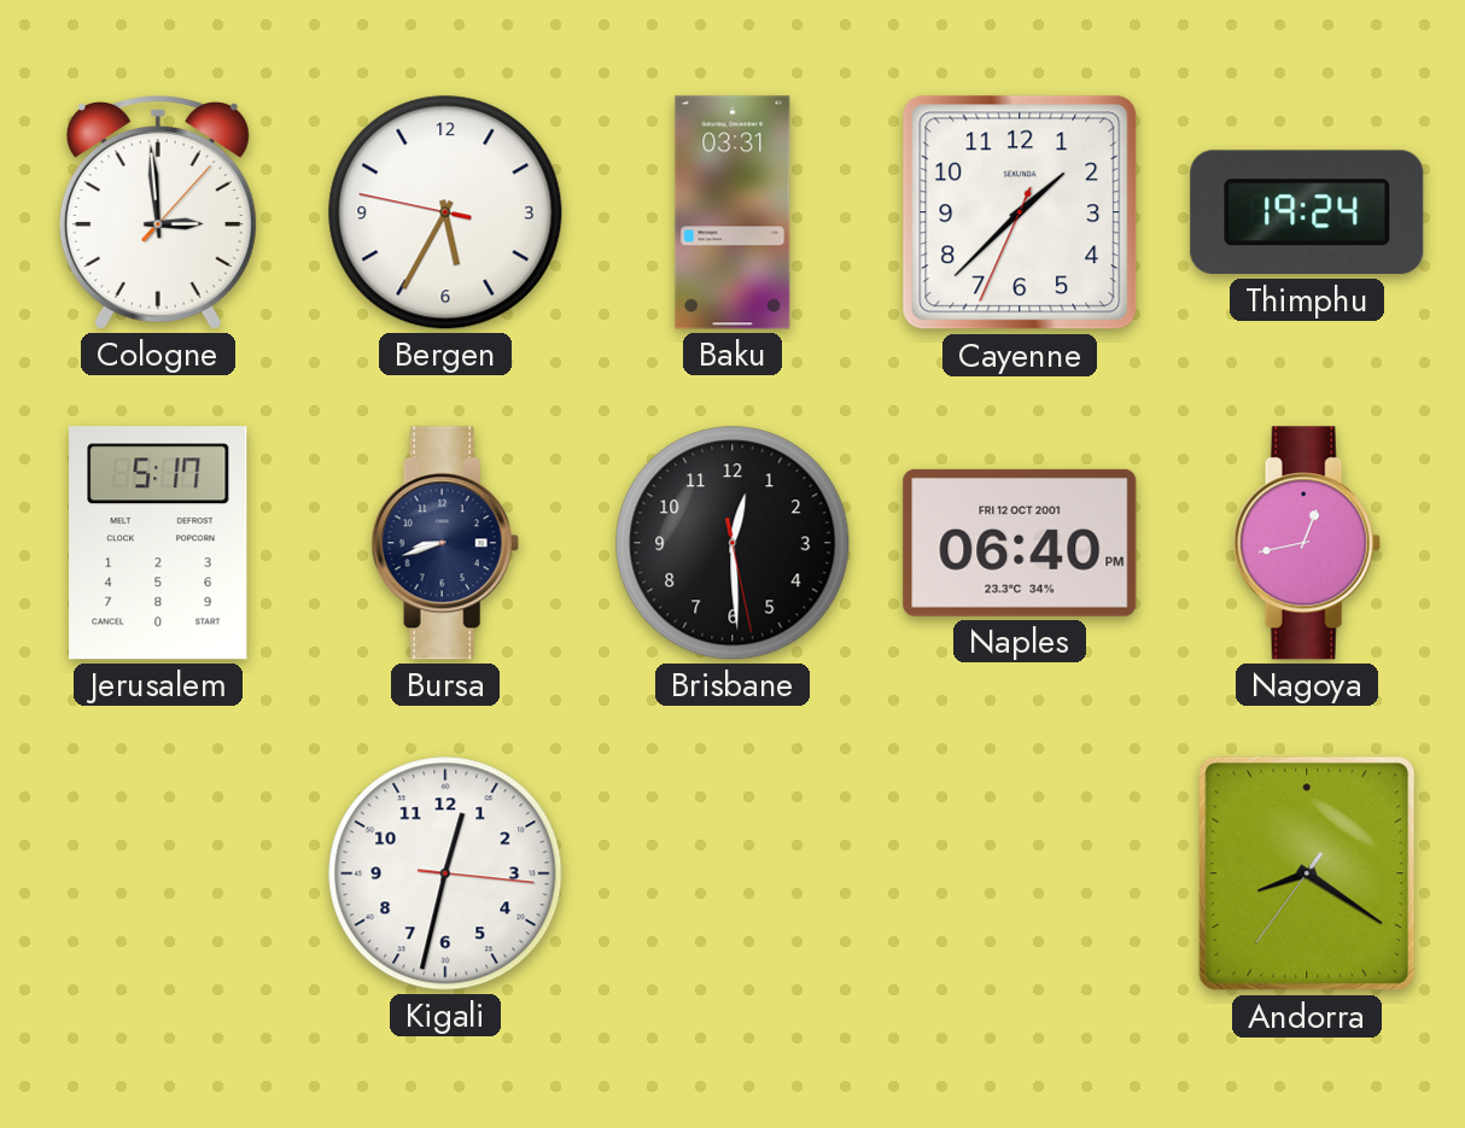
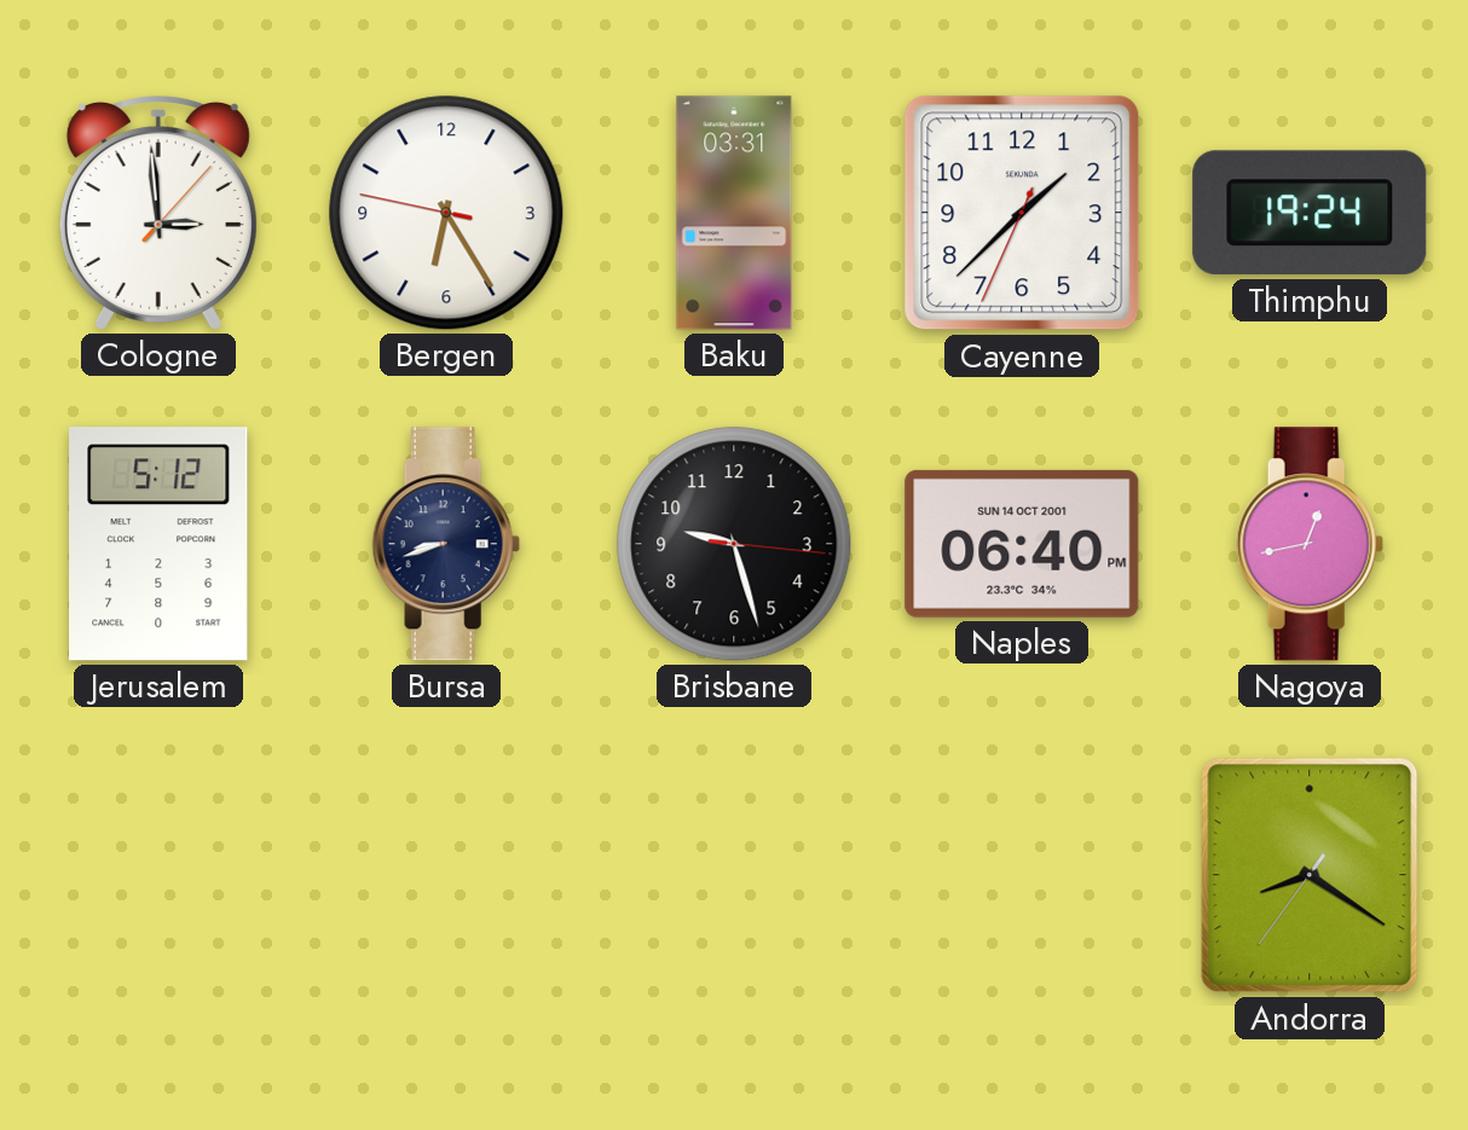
Bergen: 5:34 -> 6:24 (446, 213)
Jerusalem: 5:17 -> 5:12 (158, 544)
Brisbane: 12:29 -> 9:27 (734, 544)
Naples date: FRI 12 OCT 2001 -> SUN 14 OCT 2001 (1022, 544)
Kigali: 12:32 -> none (445, 873)
